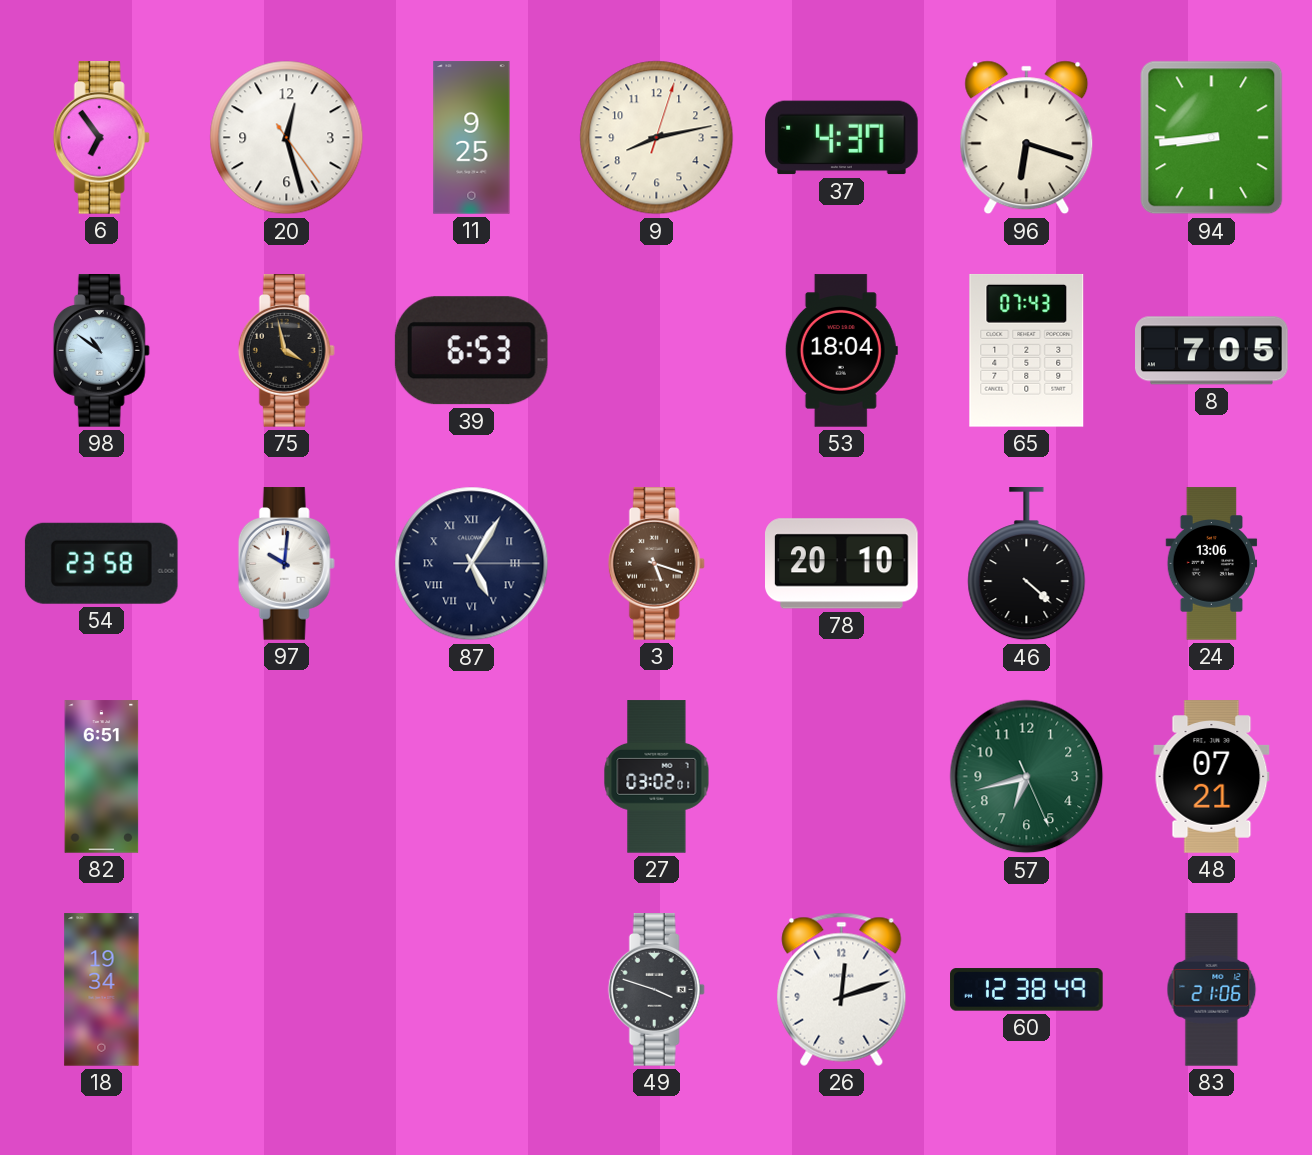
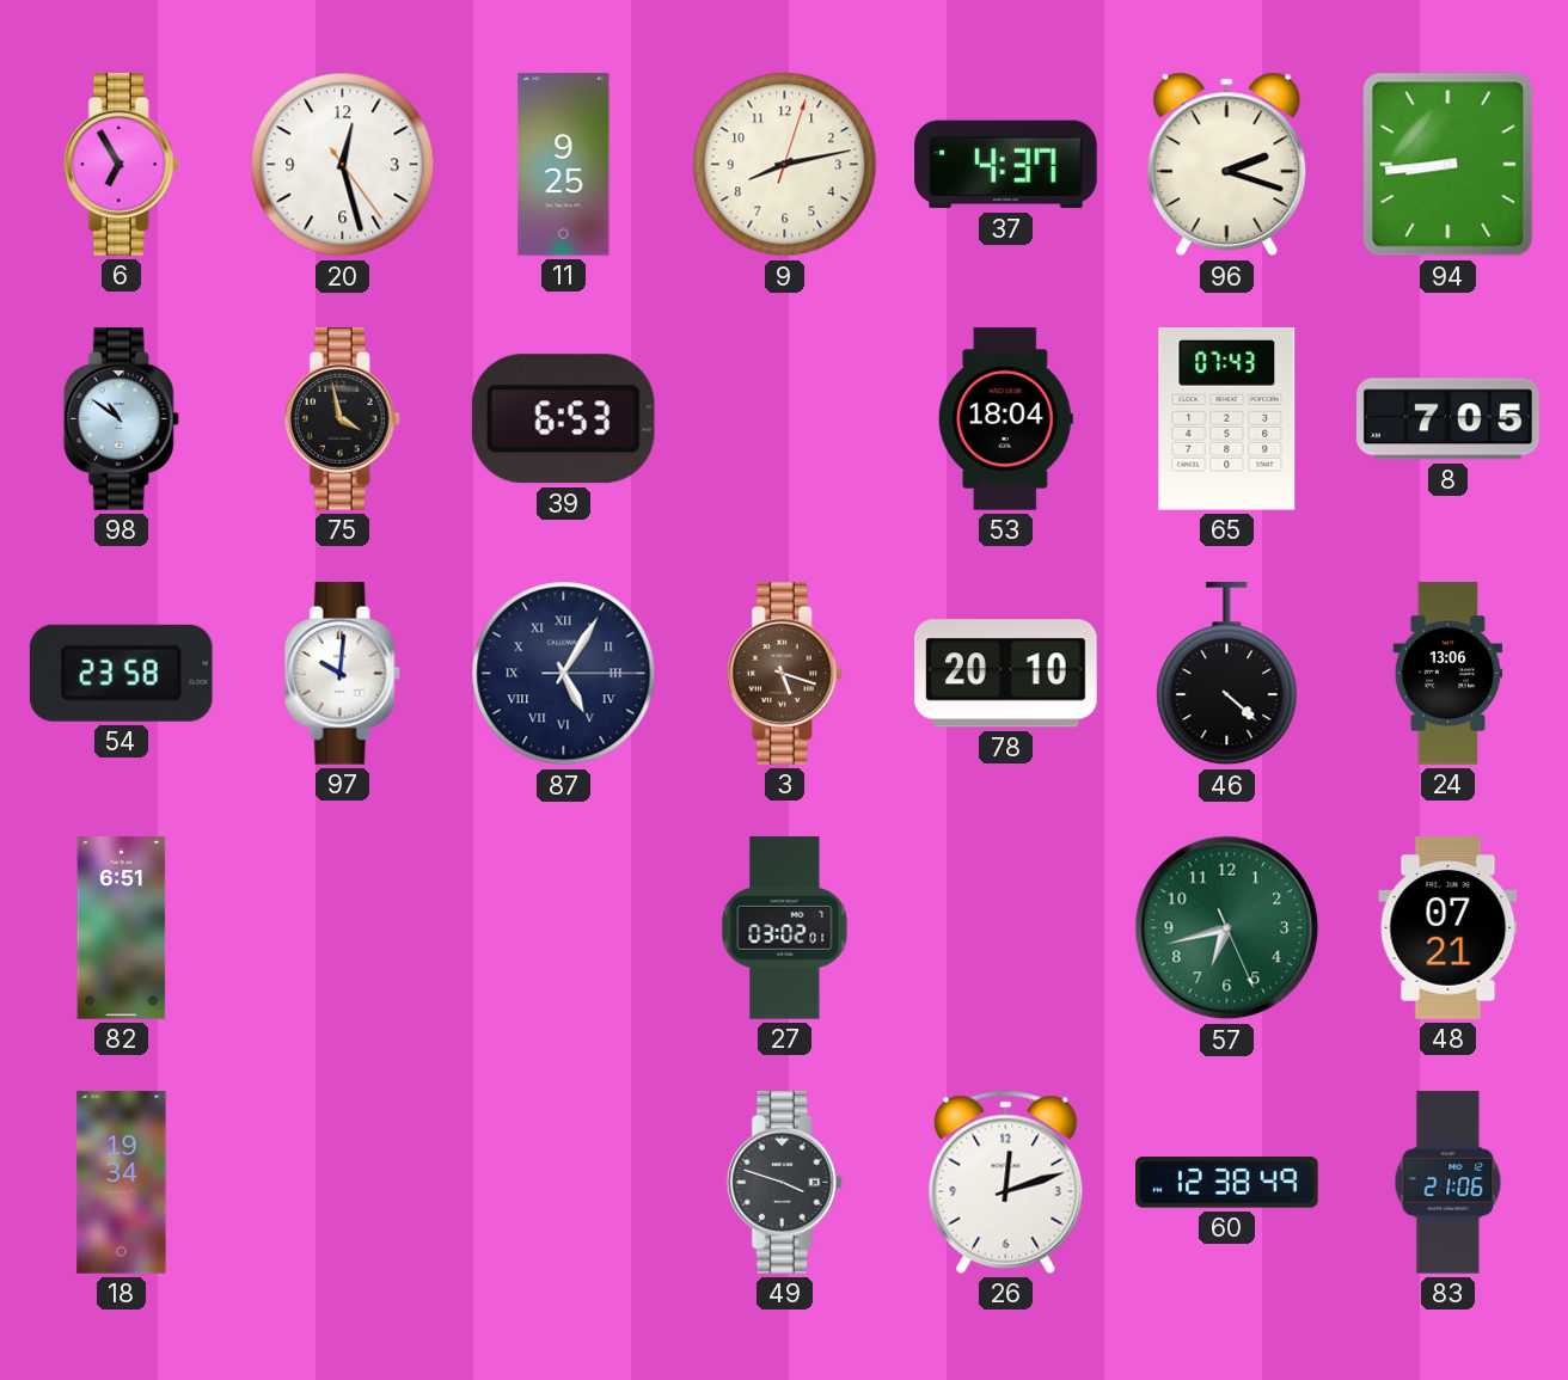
6: 6:54 -> 6:55 (121, 165)
96: 6:18 -> 2:18 (1227, 165)
